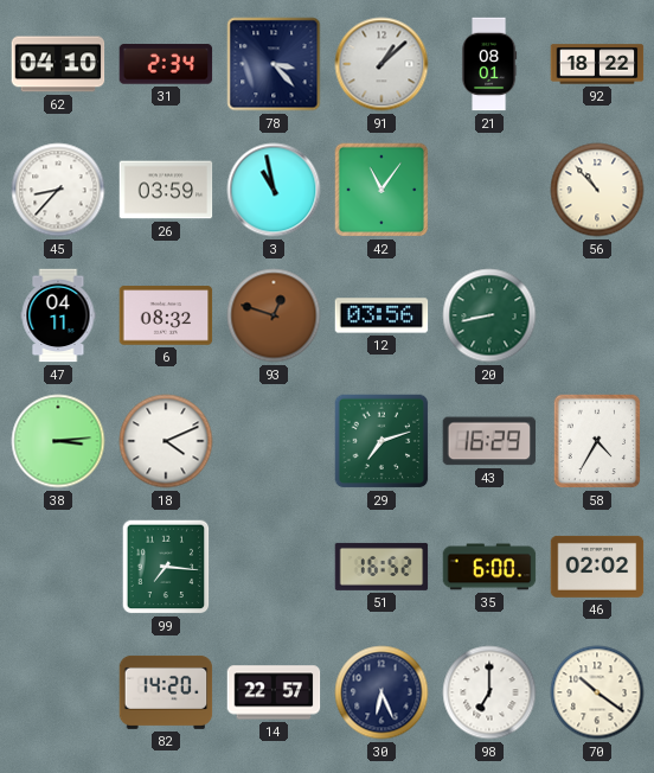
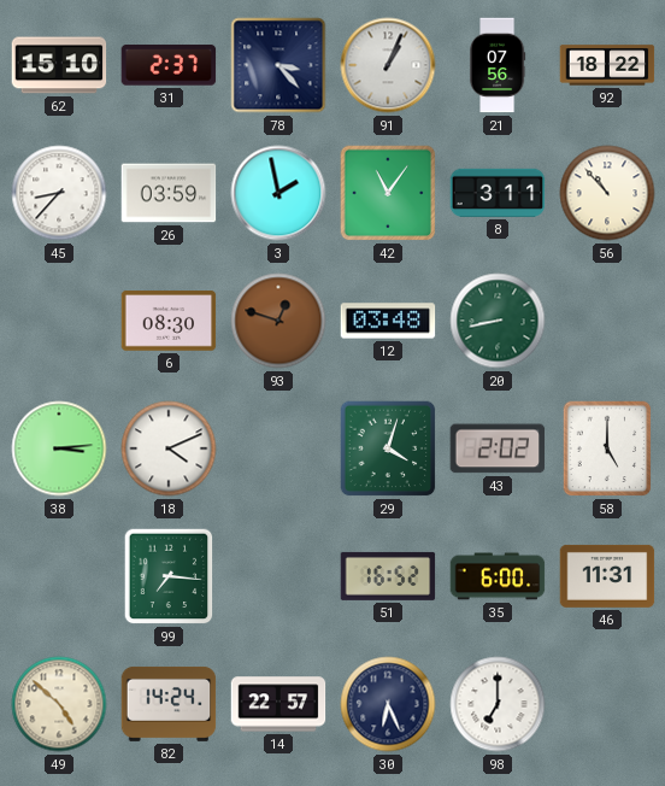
62: 04:10 -> 15:10 (59, 65)
31: 2:34 -> 2:37 (169, 65)
91: 1:08 -> 1:04 (388, 65)
21: 08:01 -> 07:56 (498, 65)
3: 10:58 -> 1:58 (278, 193)
8: none -> 3:11 (498, 193)
47: 04:11 -> none (58, 315)
6: 08:32 -> 08:30 (169, 321)
12: 03:56 -> 03:48 (388, 321)
29: 7:12 -> 4:03 (388, 448)
43: 16:29 -> 2:02 (498, 448)
58: 4:35 -> 5:00 (607, 448)
46: 02:02 -> 11:31 (607, 576)
49: none -> 4:52 (59, 704)
82: 14:20 -> 14:24 (169, 704)
70: 10:21 -> none (597, 692)
